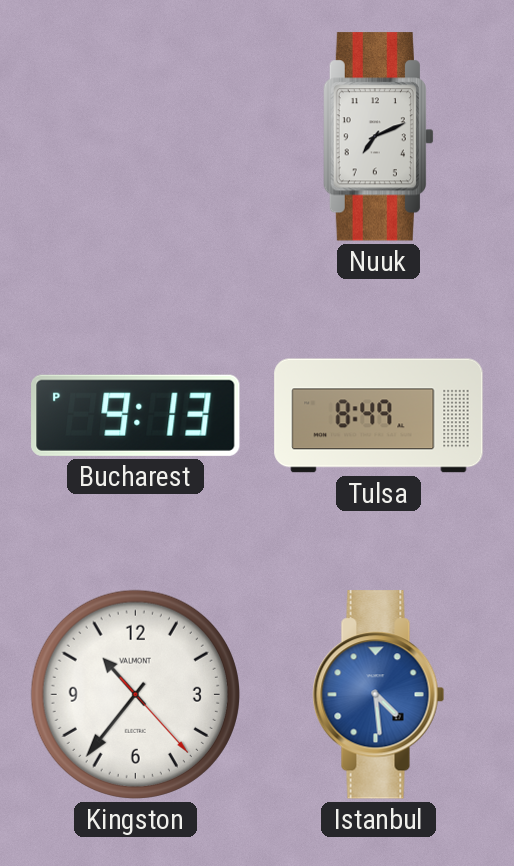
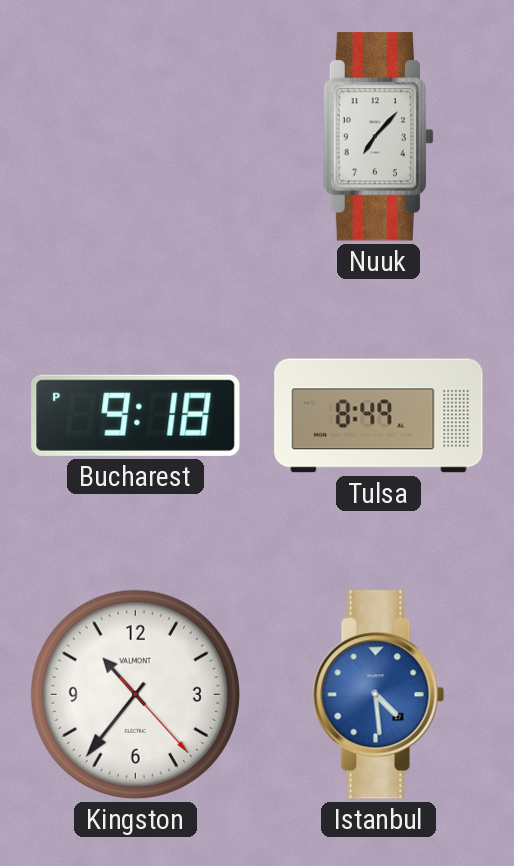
Nuuk: 7:11 -> 7:07 (378, 137)
Bucharest: 9:13 -> 9:18 (136, 415)
